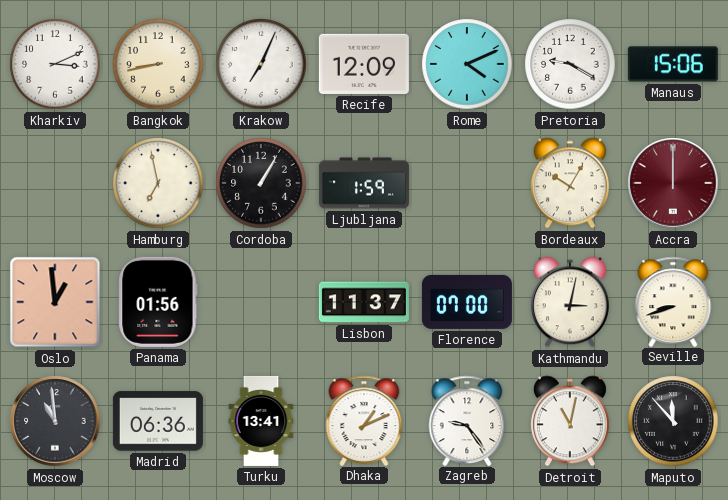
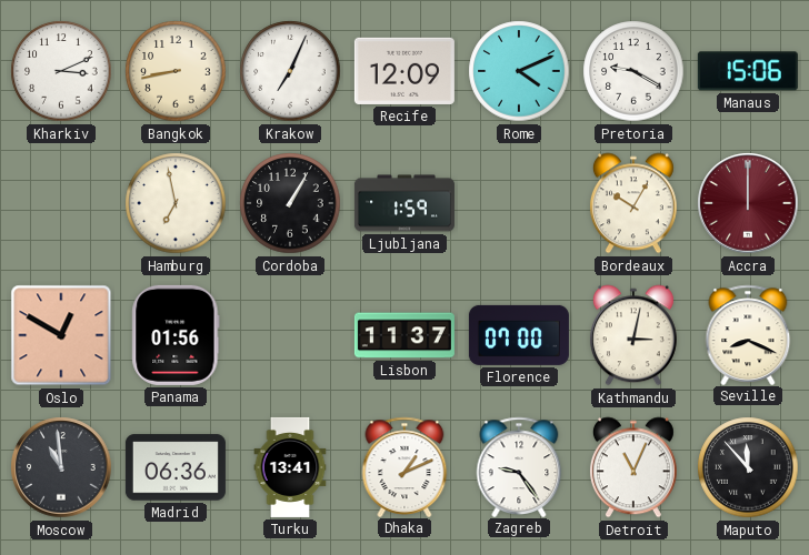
Oslo: 12:59 -> 12:50 (61, 335)
Seville: 8:42 -> 8:19 (748, 334)
Detroit: 11:02 -> 11:04 (633, 467)
